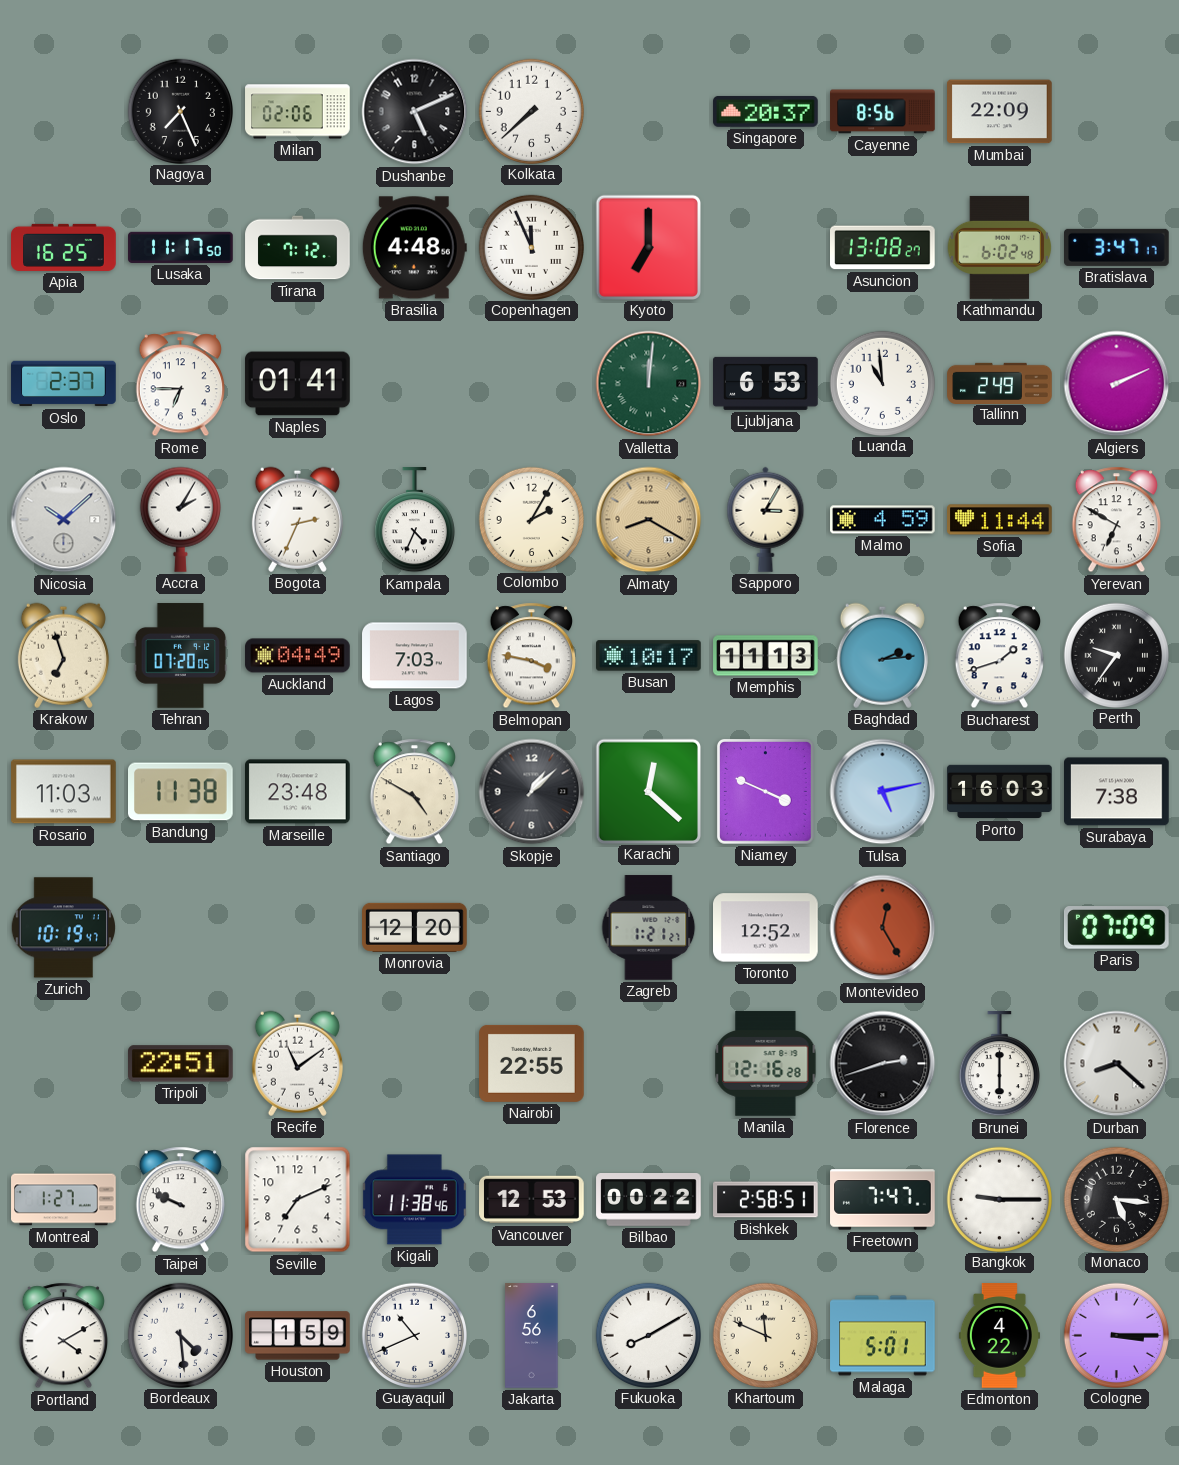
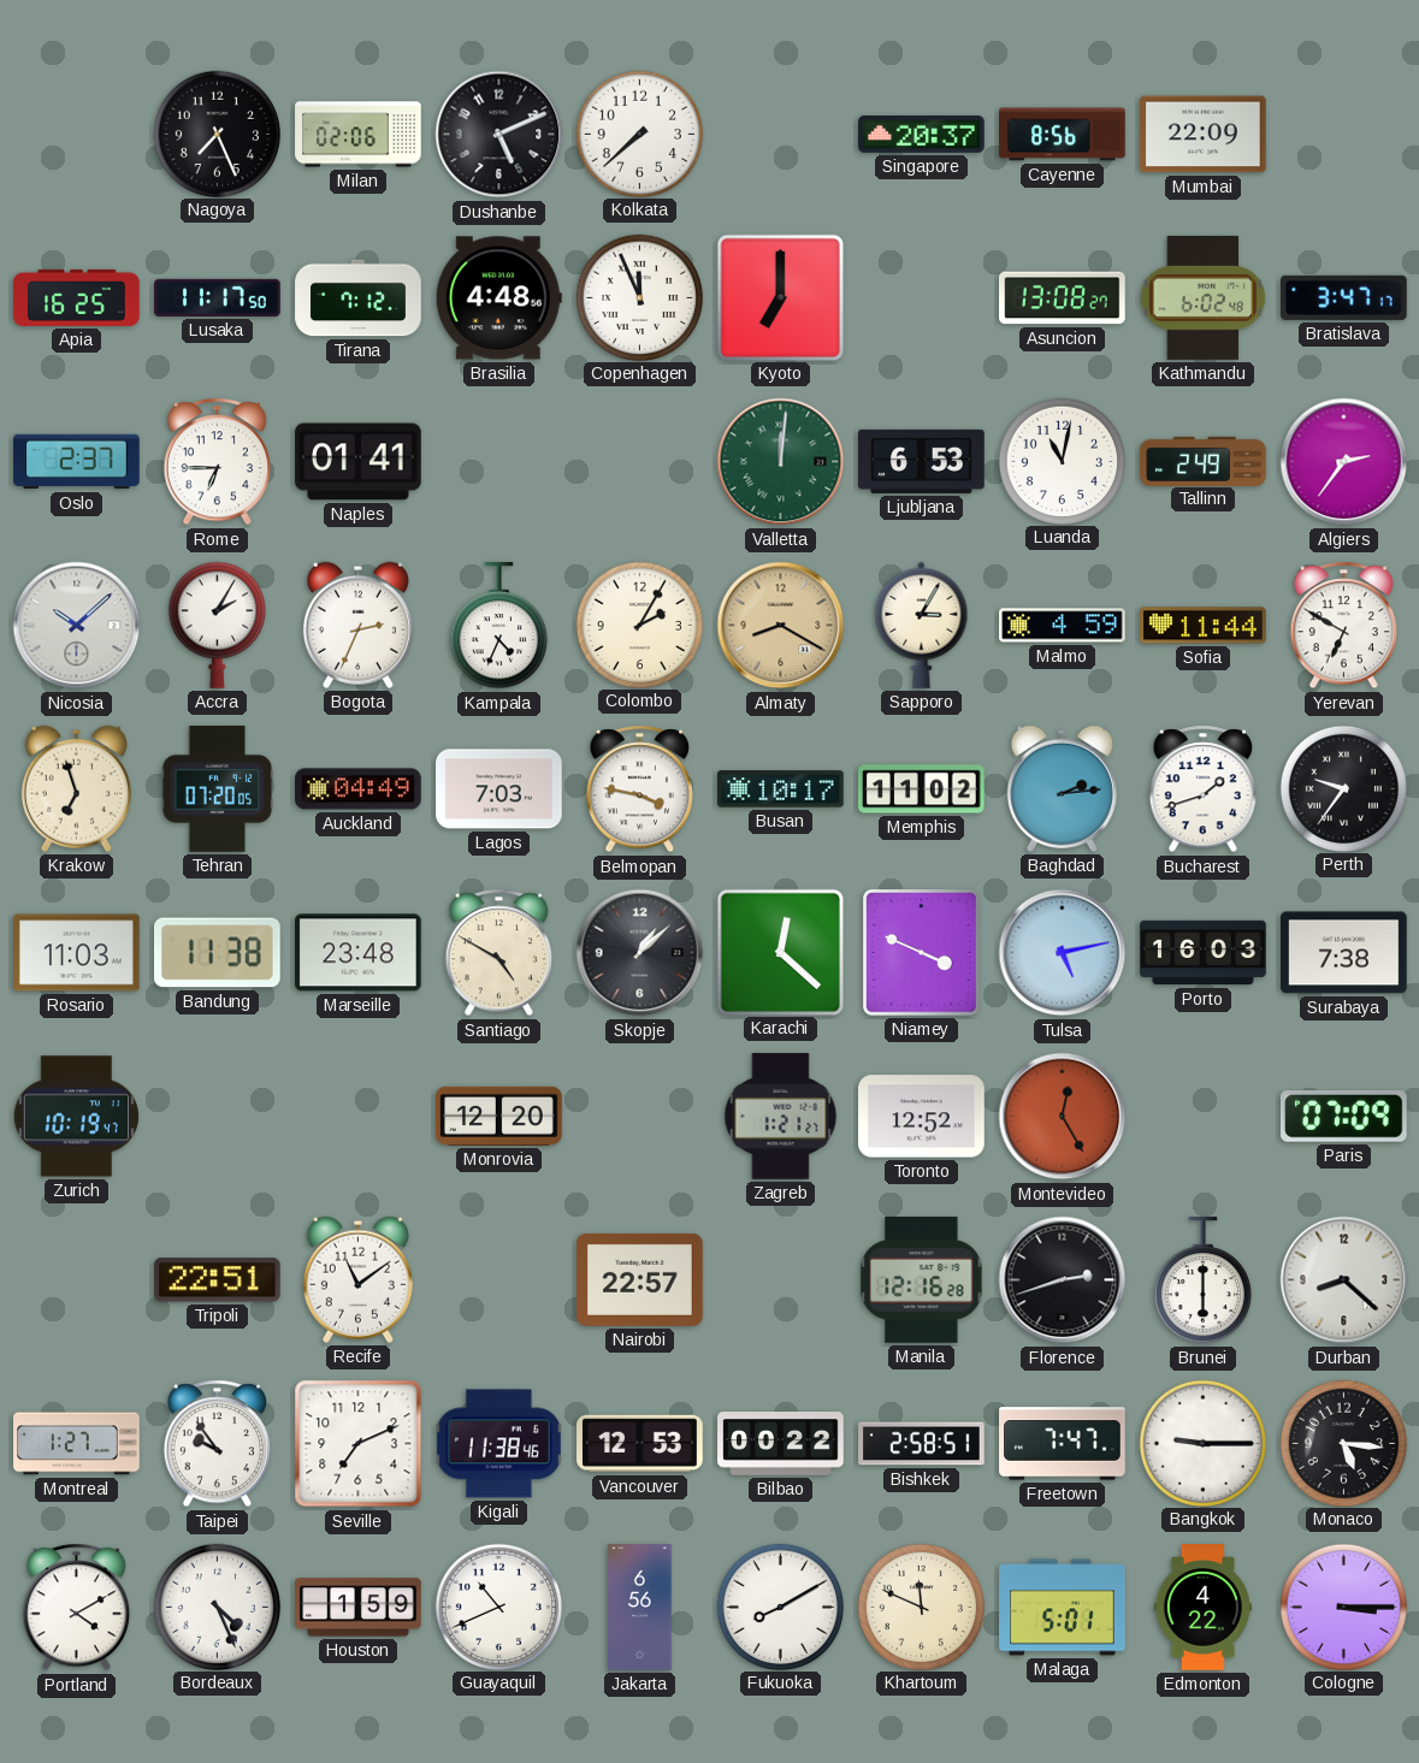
Luanda: 10:59 -> 11:02 (1062, 461)
Algiers: 2:11 -> 2:36 (1344, 462)
Memphis: 11:13 -> 11:02 (922, 789)
Nairobi: 22:55 -> 22:57 (640, 1279)
Taipei: 9:49 -> 9:54 (217, 1444)
Bordeaux: 4:29 -> 4:26 (217, 1607)
